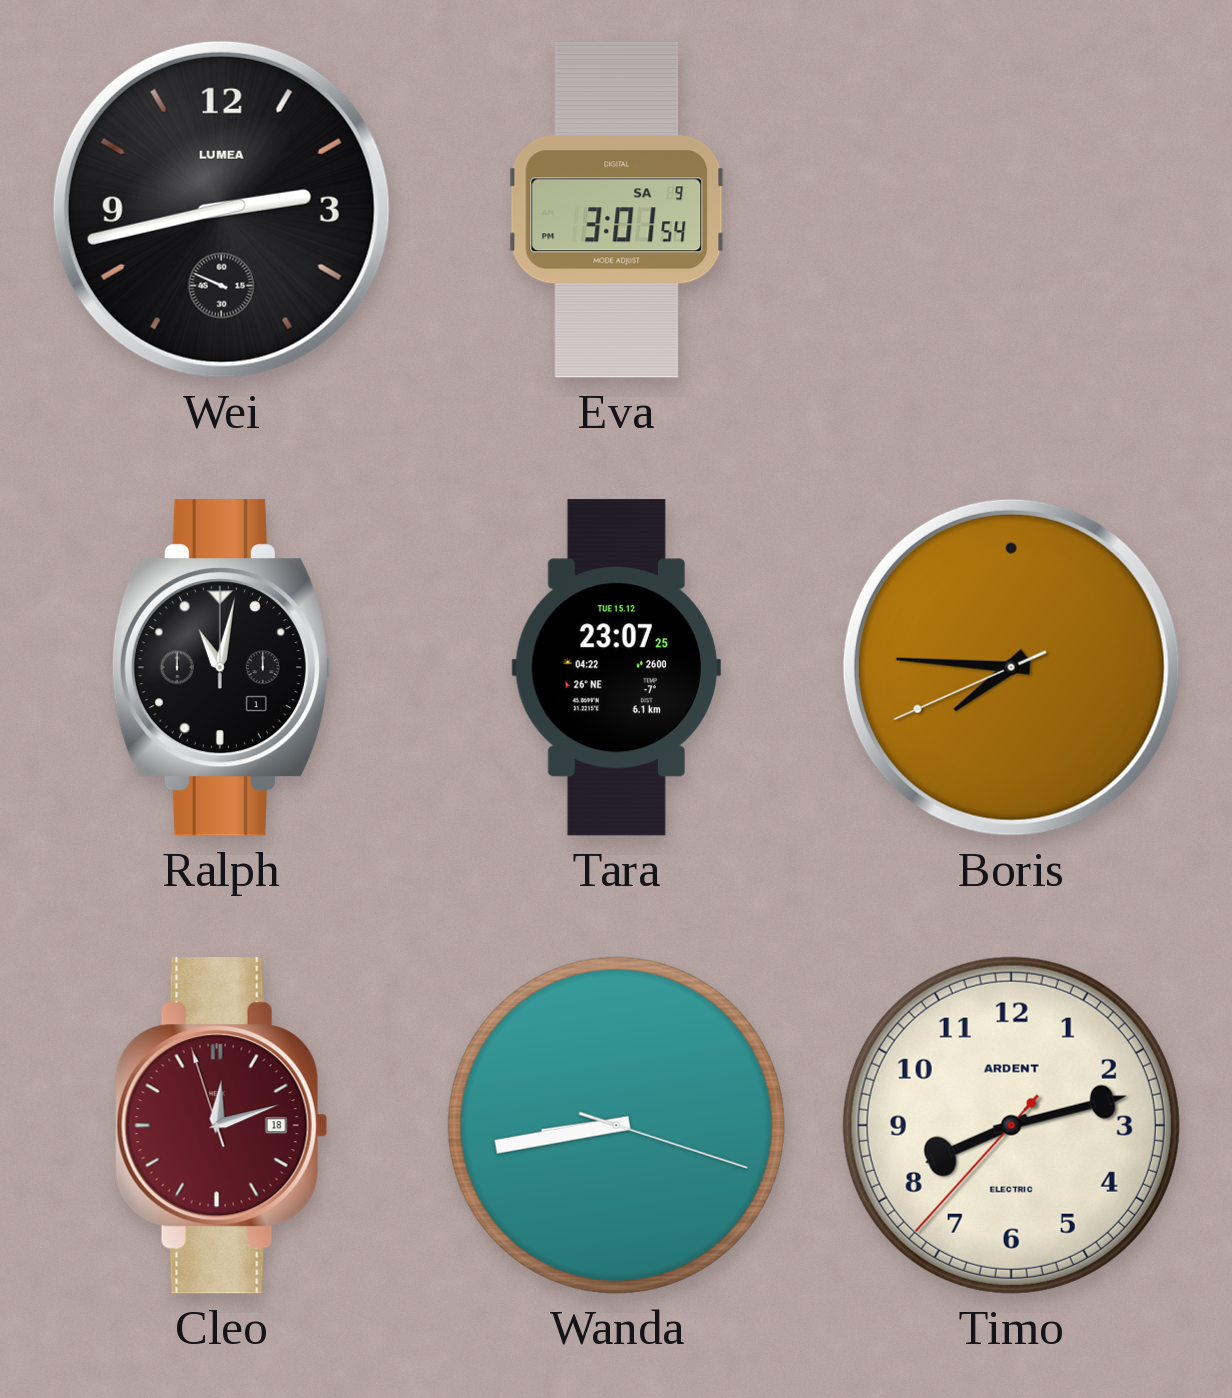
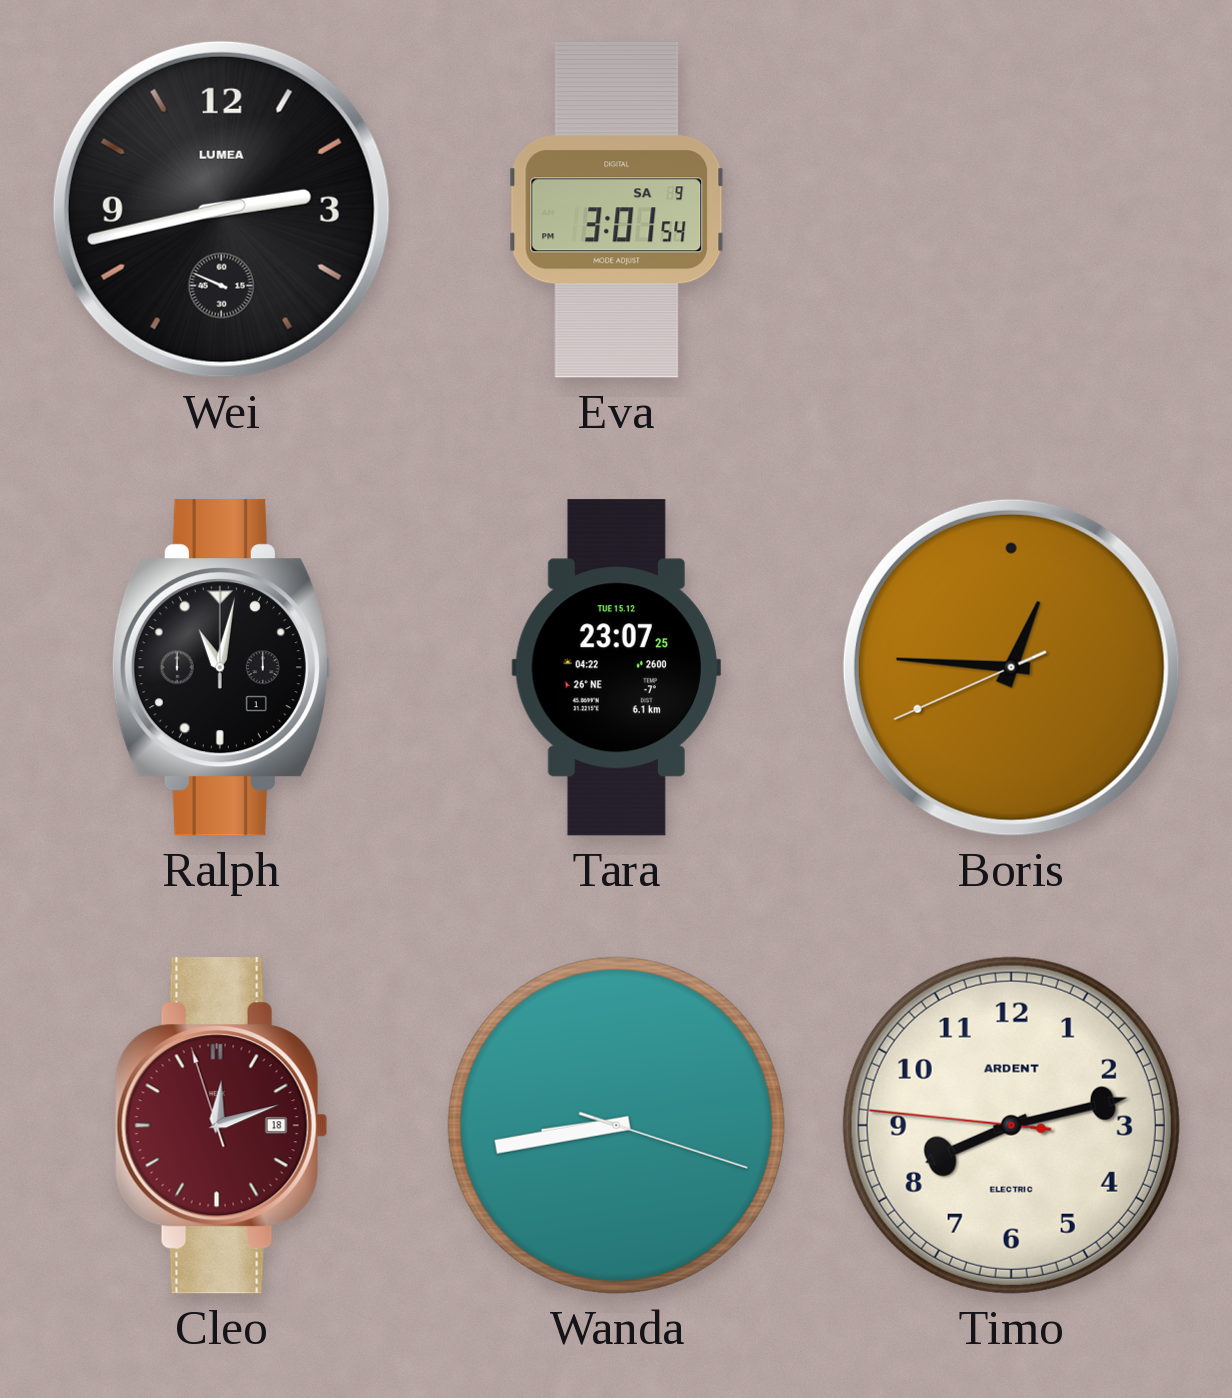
Boris: 7:45 -> 12:45 (1011, 667)
Timo: 8:12:37 -> 8:12:46 (1011, 1125)
